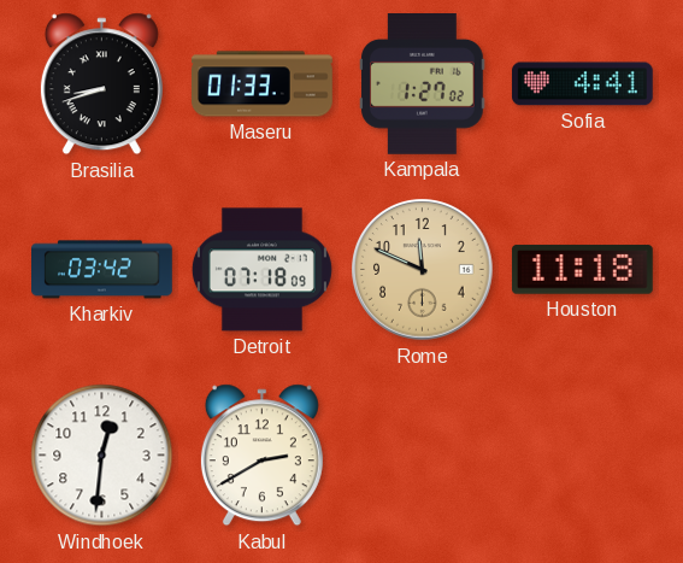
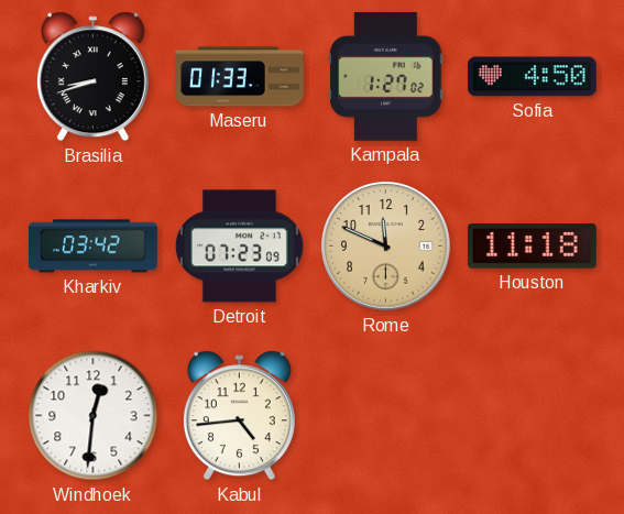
Sofia: 4:41 -> 4:50 (532, 77)
Detroit: 07:18 -> 07:23 (239, 247)
Kabul: 2:40 -> 4:44 (239, 416)
